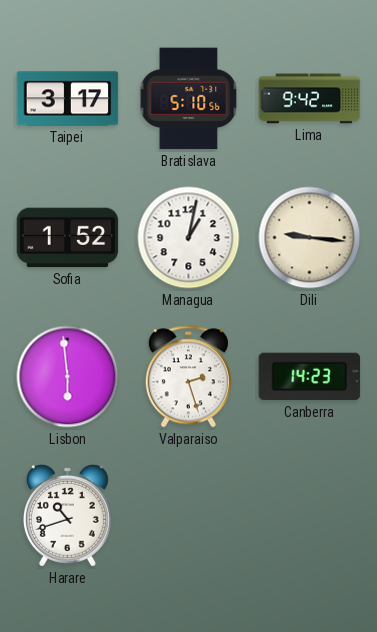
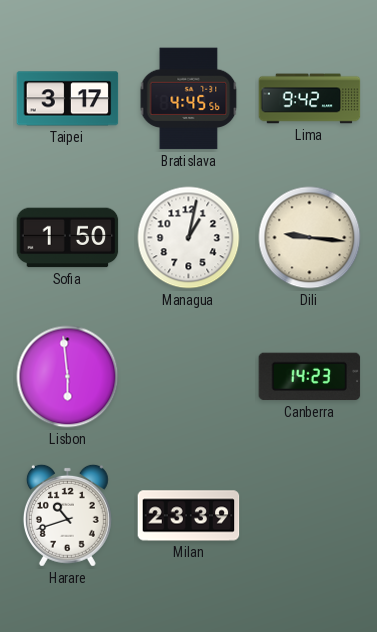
Bratislava: 5:10 -> 4:45 (189, 99)
Sofia: 1:52 -> 1:50 (68, 238)
Valparaiso: 2:27 -> none (188, 377)
Milan: none -> 23:39 (189, 516)
